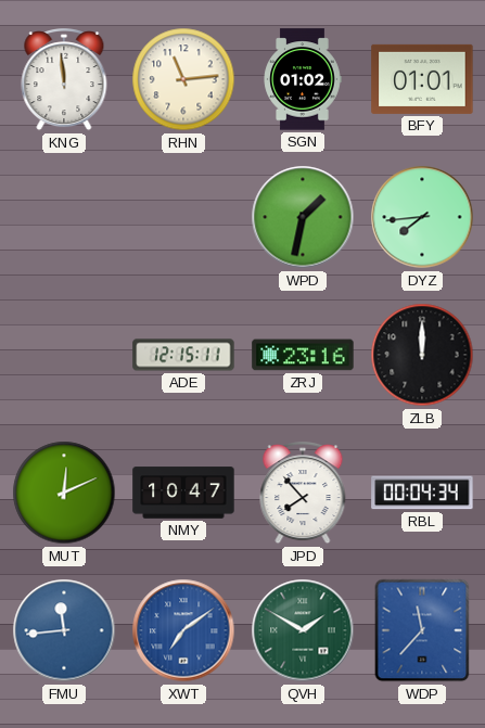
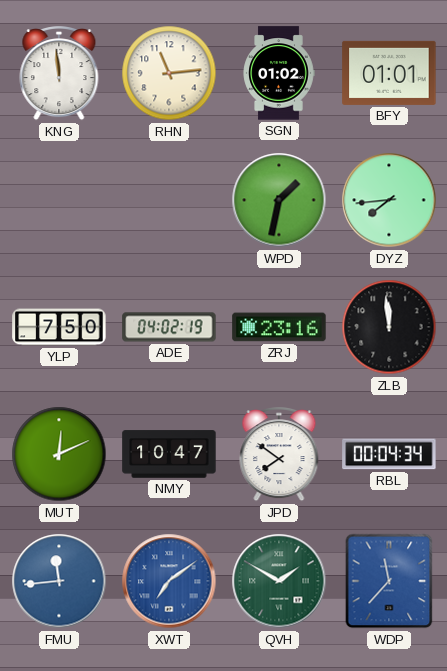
YLP: none -> 7:50 (59, 327)
ADE: 12:15 -> 04:02 (169, 327)
ZLB: 12:00 -> 11:59 (389, 327)
JPD: 7:53 -> 7:51 (279, 455)
